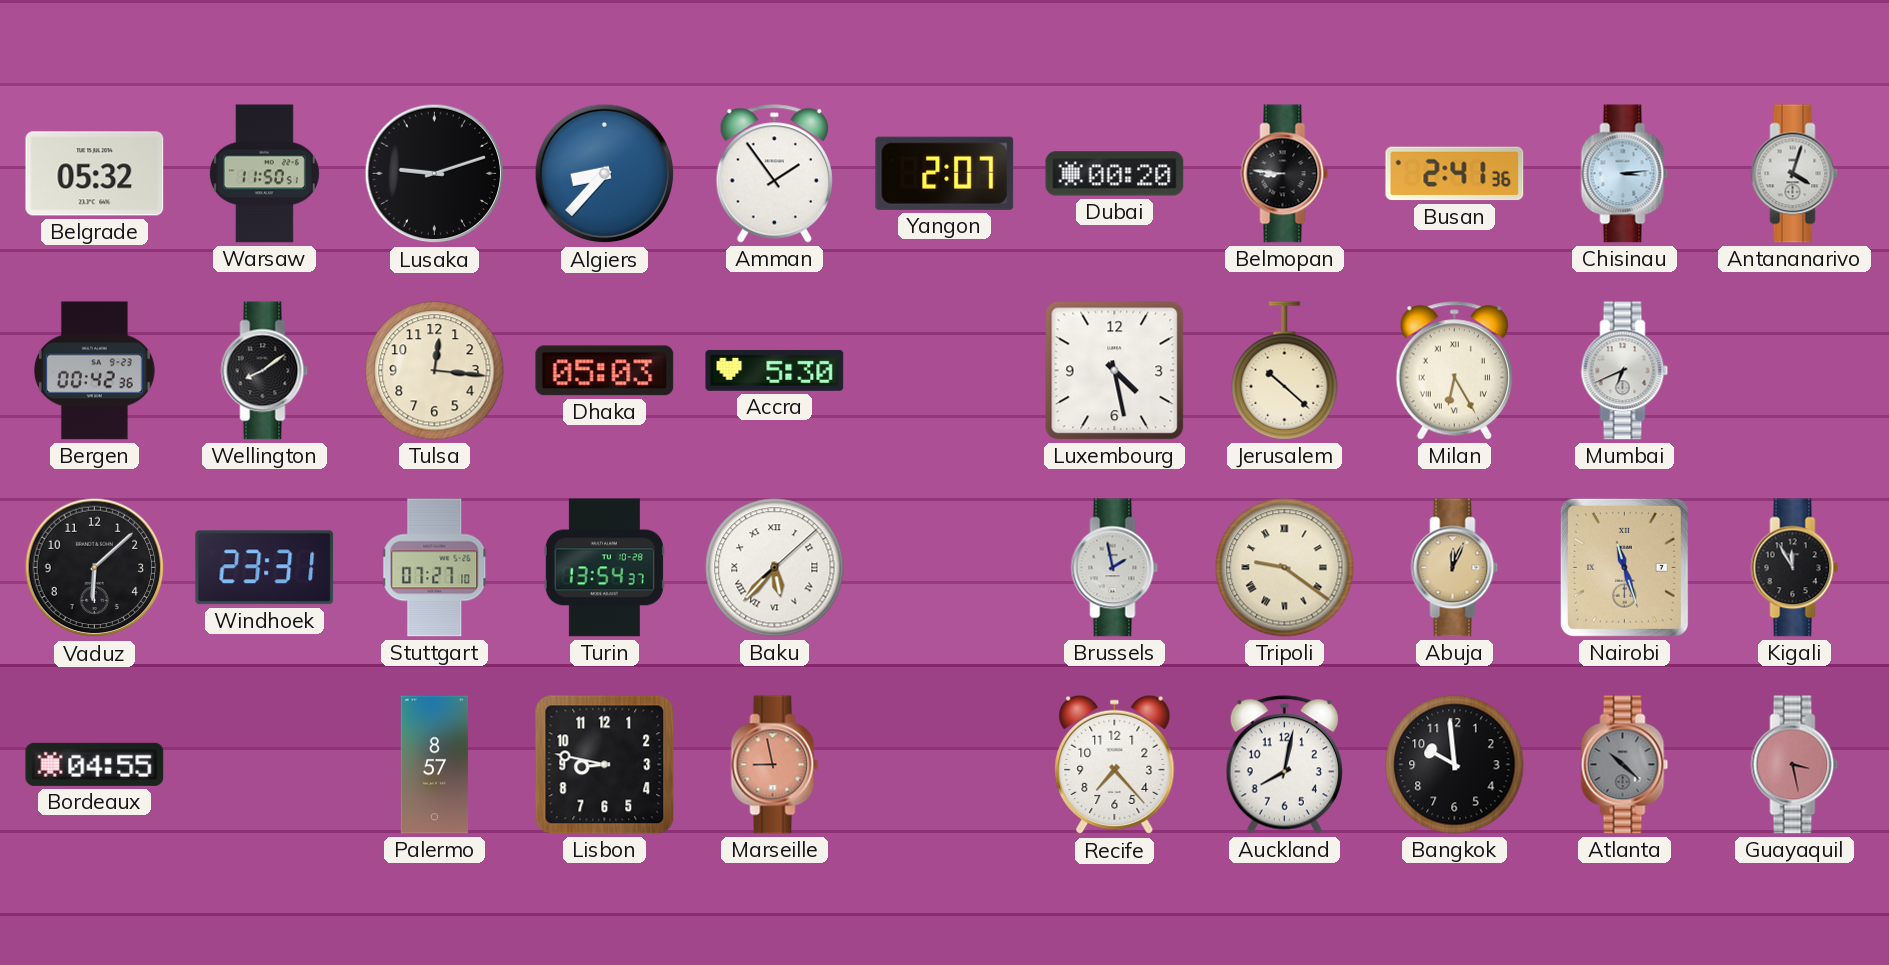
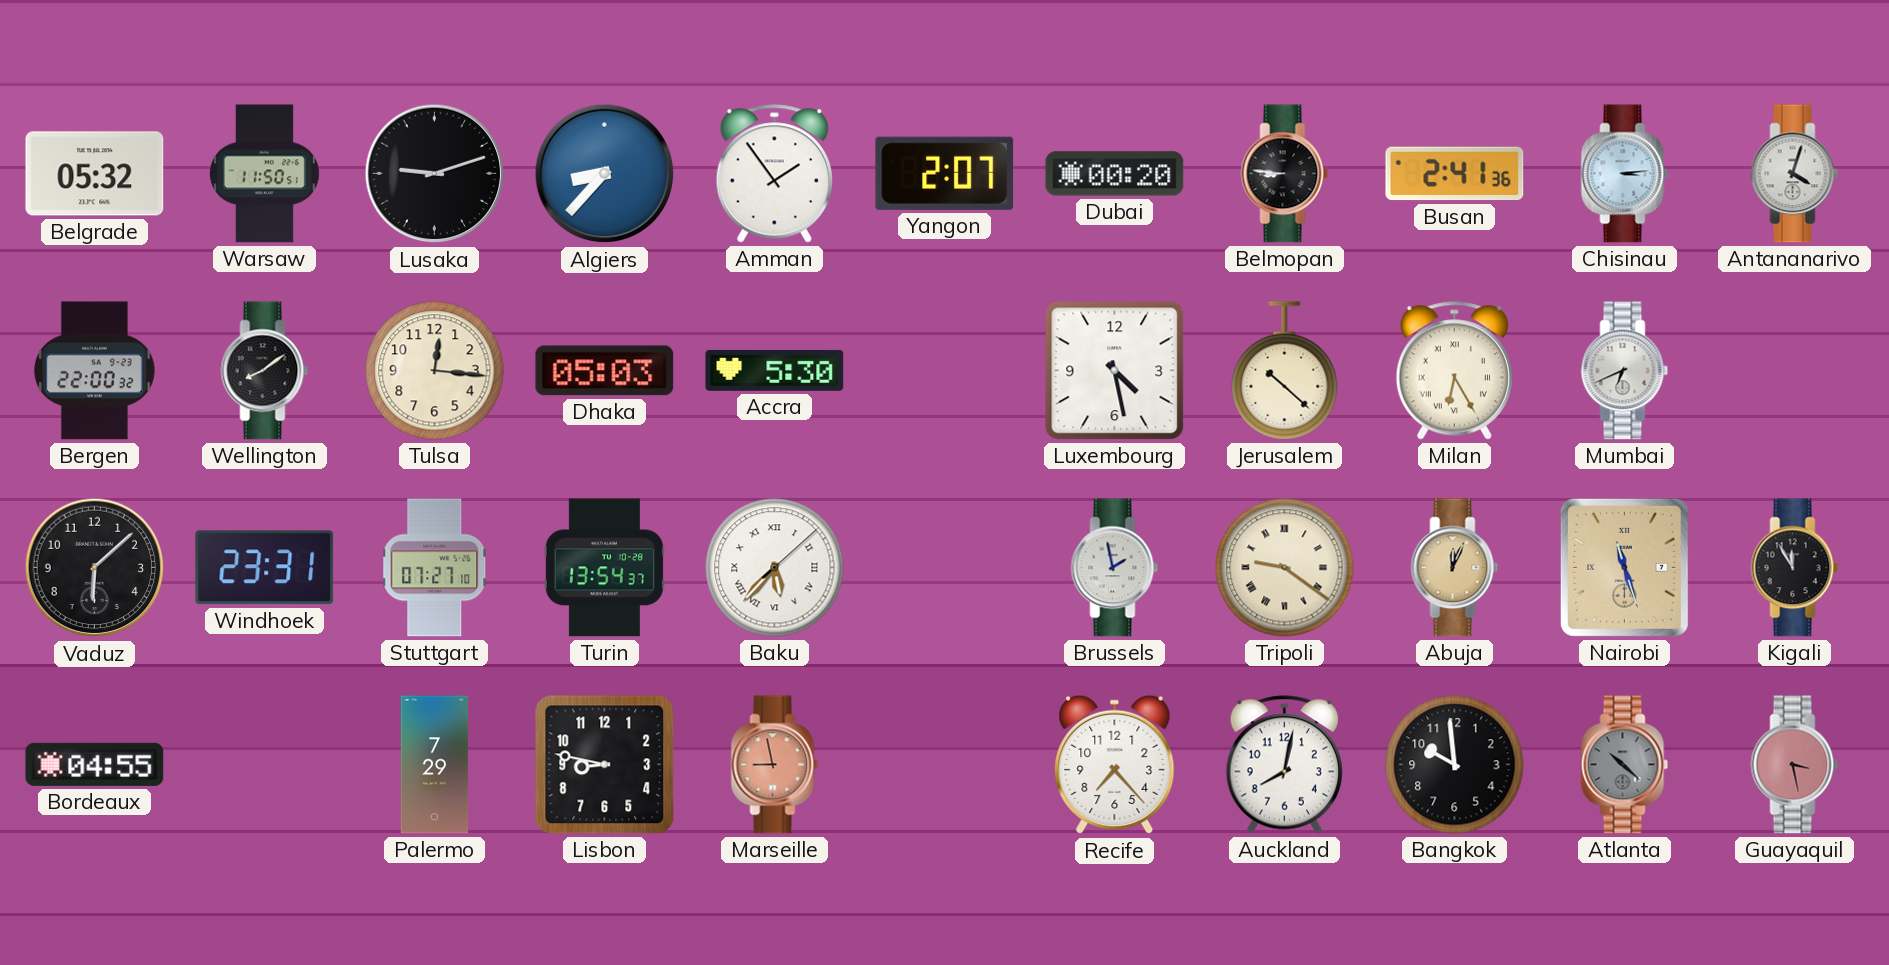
Bergen: 00:42 -> 22:00 (94, 371)
Palermo: 8:57 -> 7:29 (435, 765)
